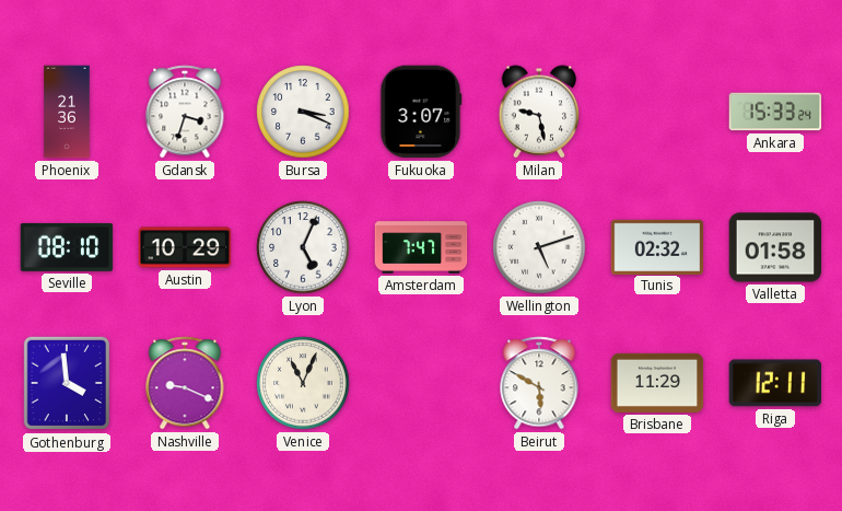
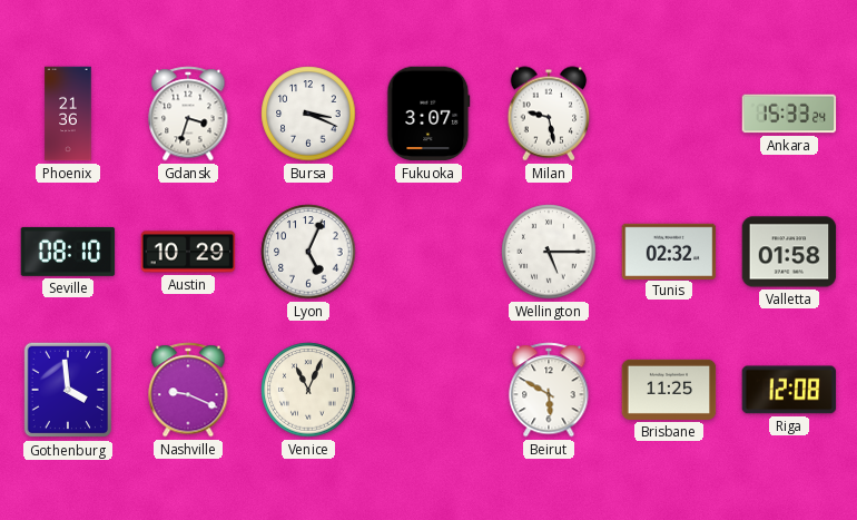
Amsterdam: 7:47 -> none (421, 247)
Wellington: 5:12 -> 5:15 (549, 252)
Brisbane: 11:29 -> 11:25 (669, 390)
Riga: 12:11 -> 12:08 (789, 390)
